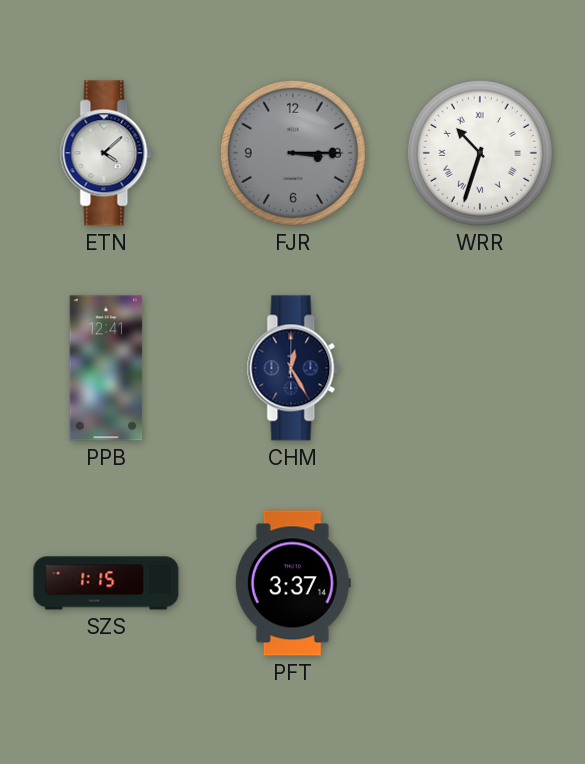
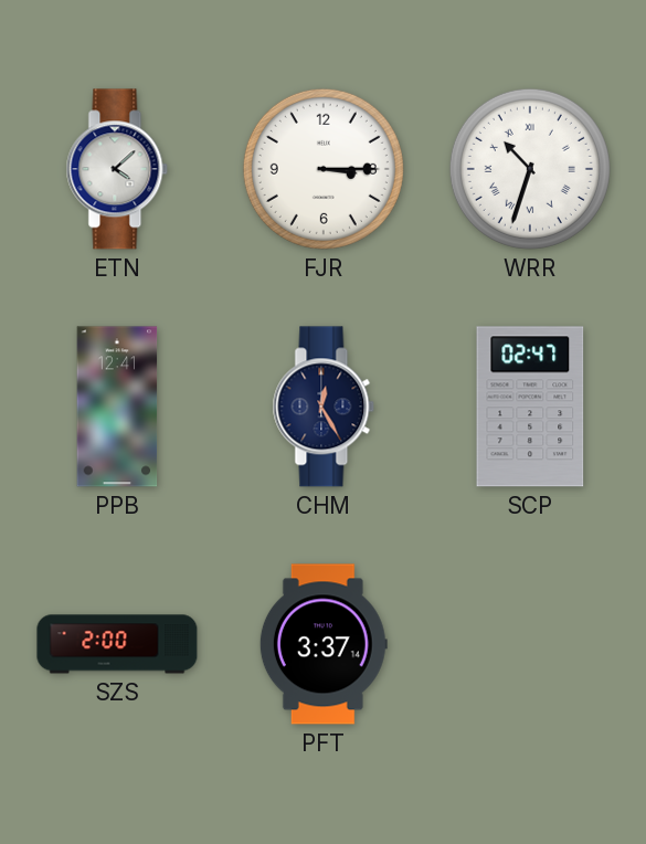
FJR dial: grey -> white (324, 169)
SCP: none -> 02:47 (530, 407)
SZS: 1:15 -> 2:00 (117, 644)
